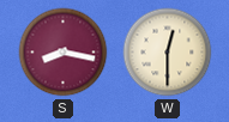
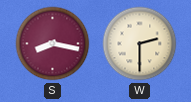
W: 12:30 -> 2:30 (140, 44)
